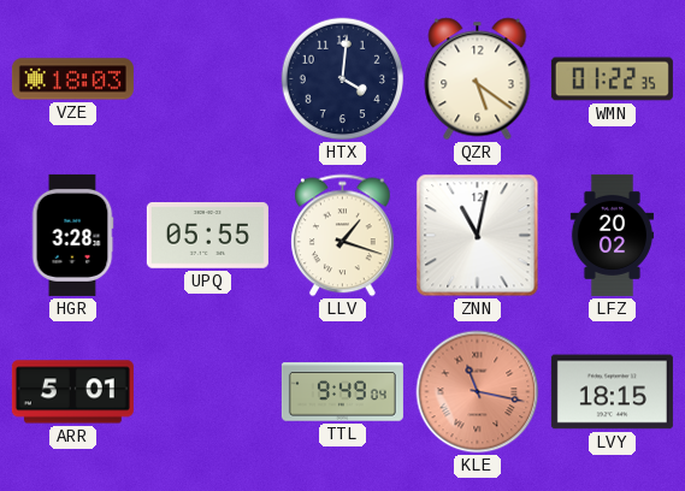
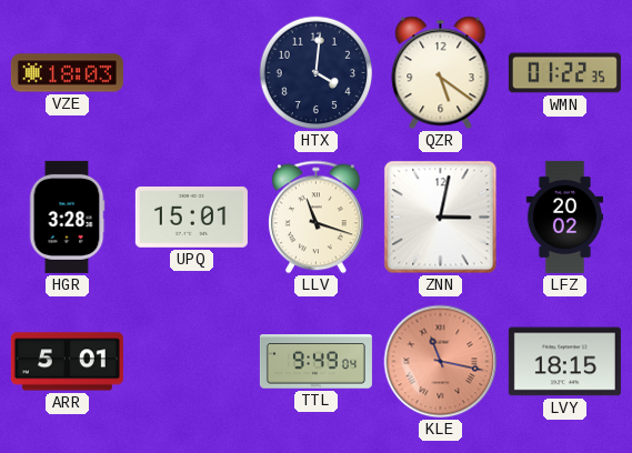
UPQ: 05:55 -> 15:01 (191, 218)
LLV: 1:18 -> 11:18 (317, 218)
ZNN: 11:02 -> 3:02 (441, 218)
